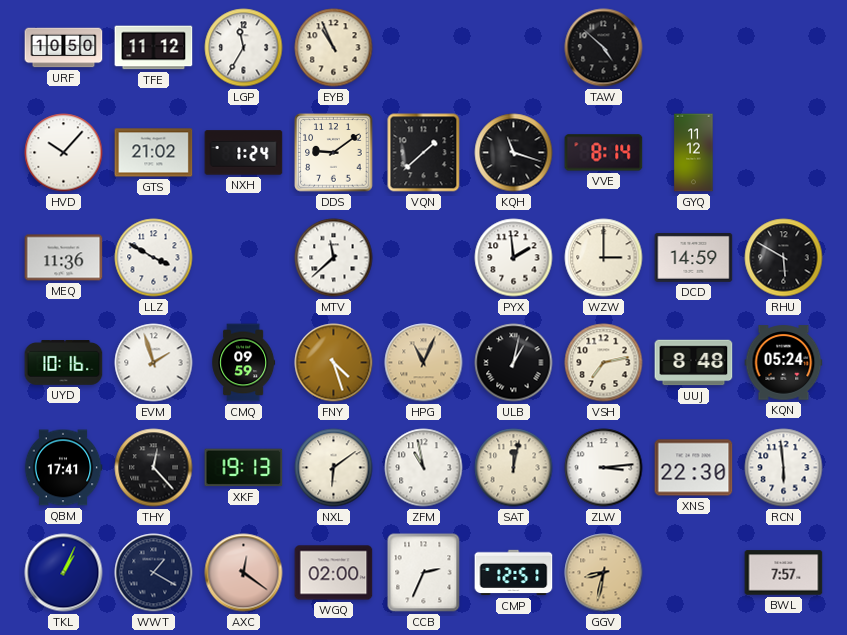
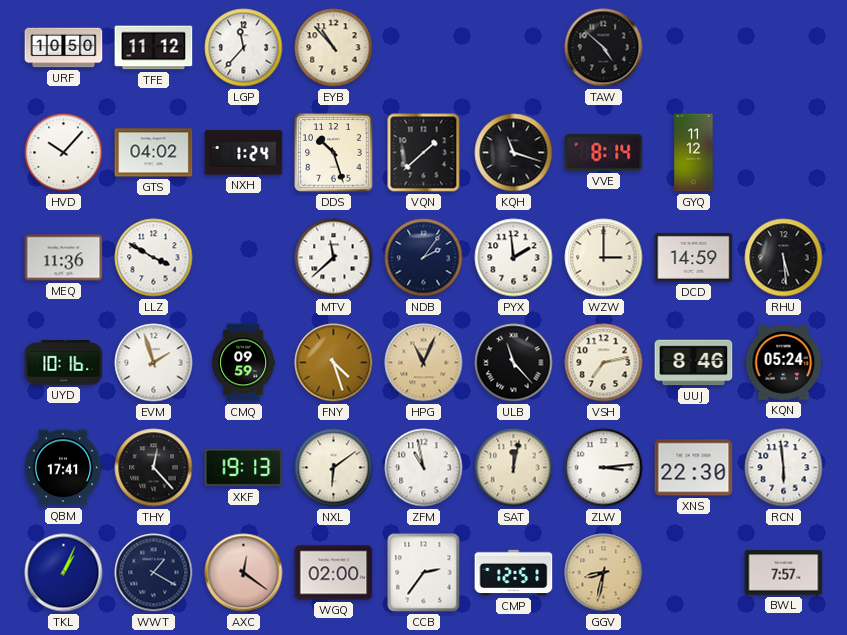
LGP: 11:35 -> 11:37 (244, 48)
EYB: 10:56 -> 10:53 (334, 48)
GTS: 21:02 -> 04:02 (154, 153)
DDS: 9:09 -> 10:27 (334, 153)
NDB: none -> 2:06 (424, 258)
RHU: 5:50 -> 5:29 (784, 258)
ULB: 1:02 -> 11:23 (514, 363)
UUJ: 8:48 -> 8:46 (694, 363)
CCB: 2:34 -> 2:36 (424, 573)
